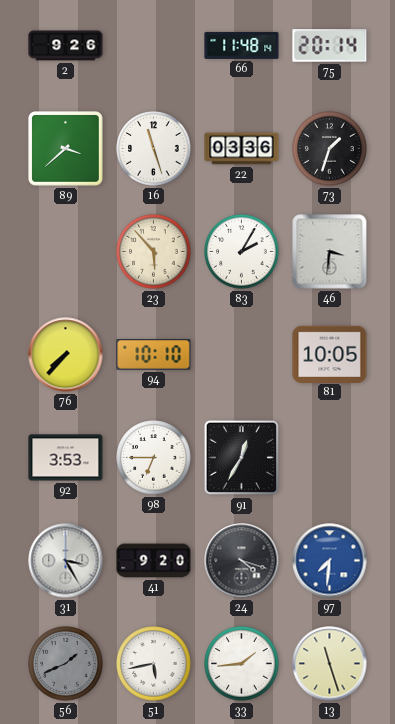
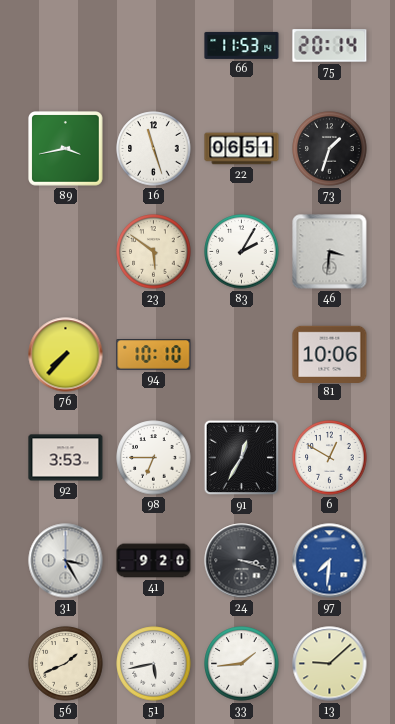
2: 9:26 -> none (66, 46)
66: 11:48 -> 11:53 (242, 45)
89: 3:38 -> 3:43 (66, 149)
22: 03:36 -> 06:51 (242, 149)
23: 5:53 -> 5:51 (154, 252)
81: 10:05 -> 10:06 (330, 354)
6: none -> 12:50 (330, 458)
24: 4:18 -> 3:18 (242, 561)
56 dial: grey -> cream (66, 664)
13: 11:27 -> 9:08 (330, 664)
